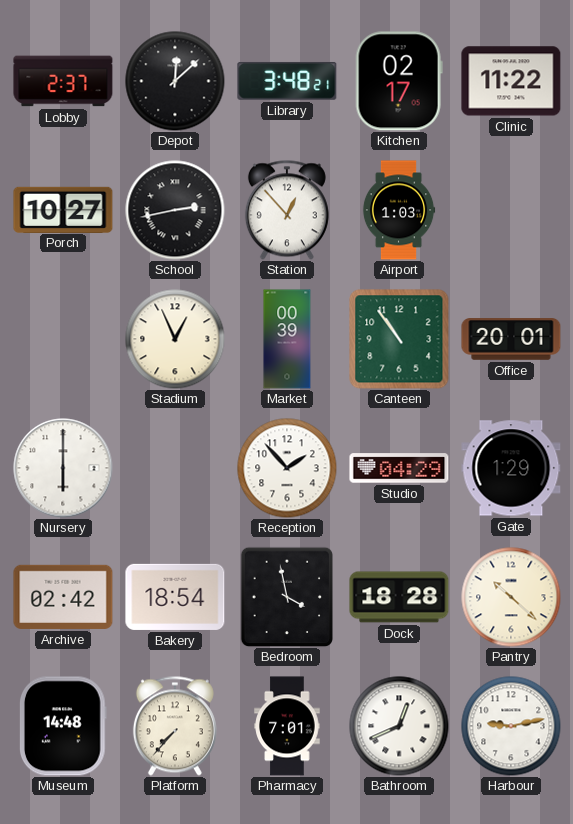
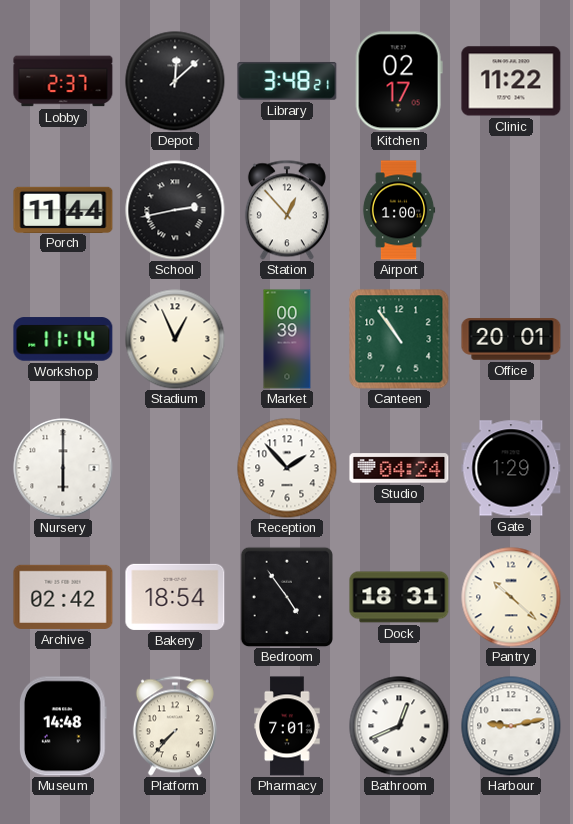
Porch: 10:27 -> 11:44 (63, 209)
Airport: 1:03 -> 1:00 (399, 210)
Workshop: none -> 11:14 (63, 339)
Studio: 04:29 -> 04:24 (399, 468)
Bedroom: 3:58 -> 4:54 (287, 597)
Dock: 18:28 -> 18:31 (399, 597)
